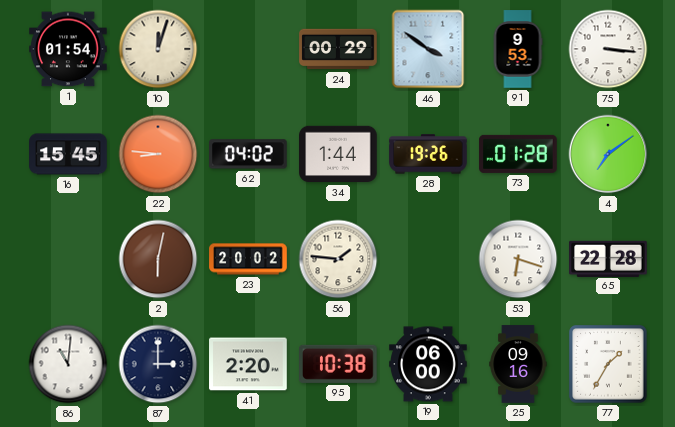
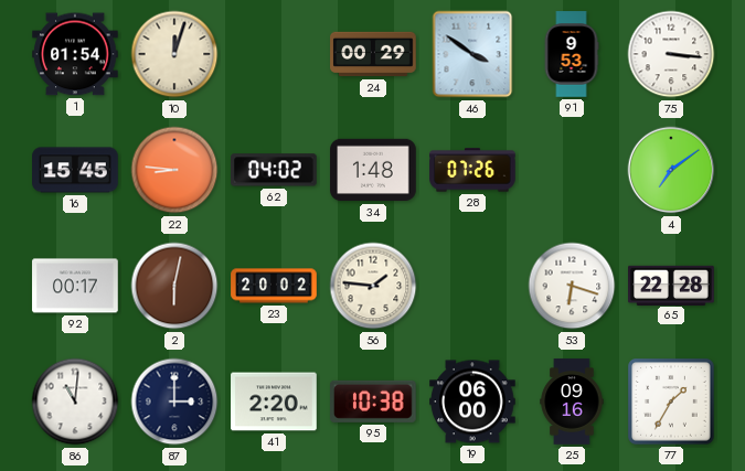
34: 1:44 -> 1:48 (373, 170)
28: 19:26 -> 07:26 (472, 170)
73: 01:28 -> none (518, 154)
92: none -> 00:17 (75, 286)
